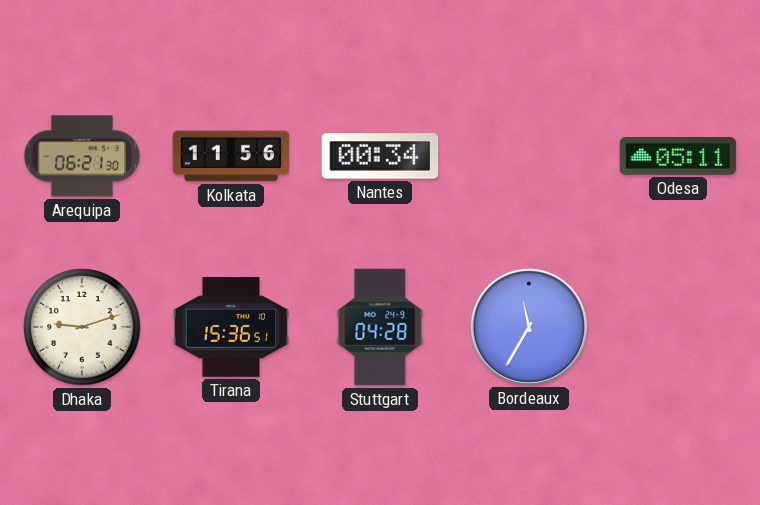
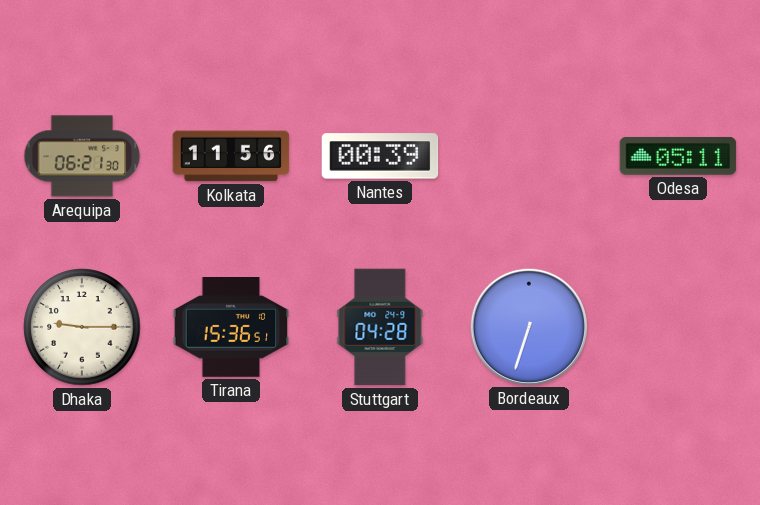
Nantes: 00:34 -> 00:39 (380, 156)
Dhaka: 9:12 -> 9:15 (82, 327)
Bordeaux: 11:35 -> 6:33 (528, 326)
